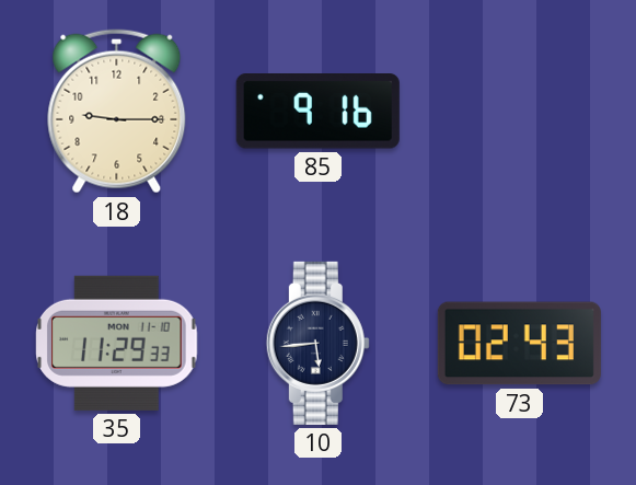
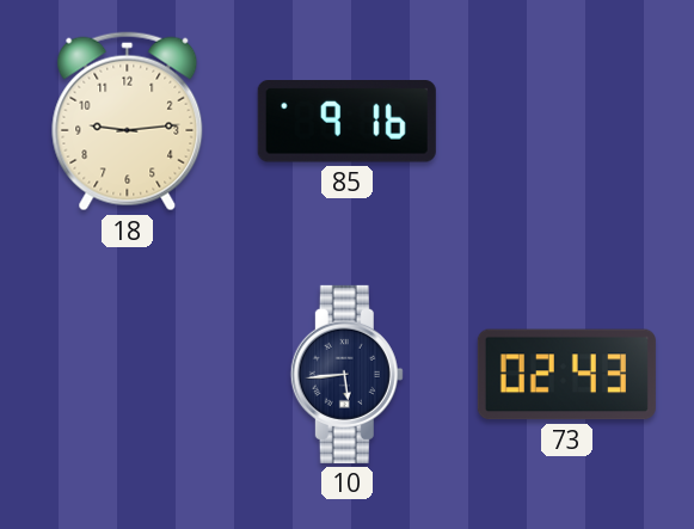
18: 9:15 -> 9:14 (128, 122)
35: 11:29 -> none (117, 343)
